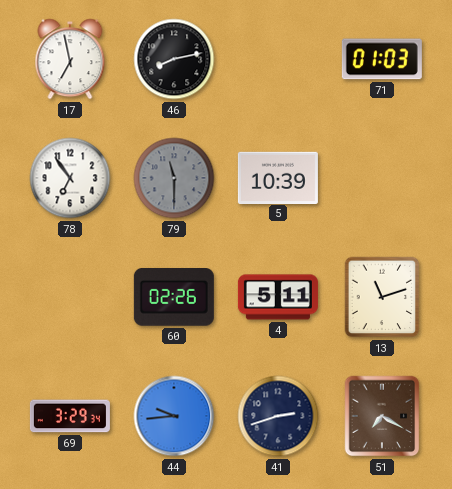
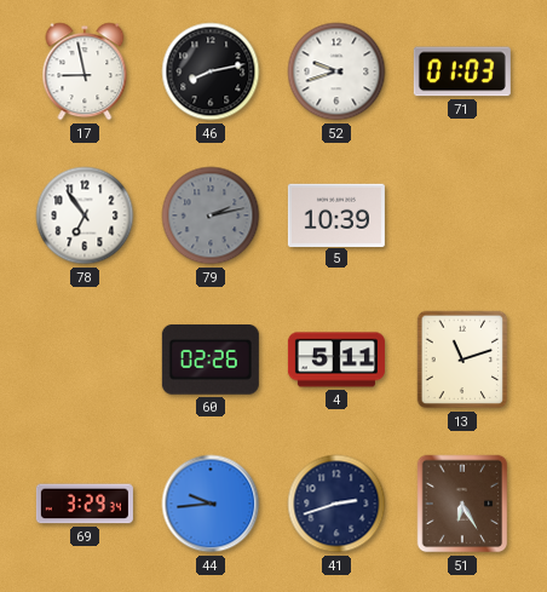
17: 6:58 -> 8:58 (85, 71)
52: none -> 9:42 (336, 71)
79: 11:30 -> 2:13 (211, 215)
51: 7:20 -> 6:25 (462, 504)
